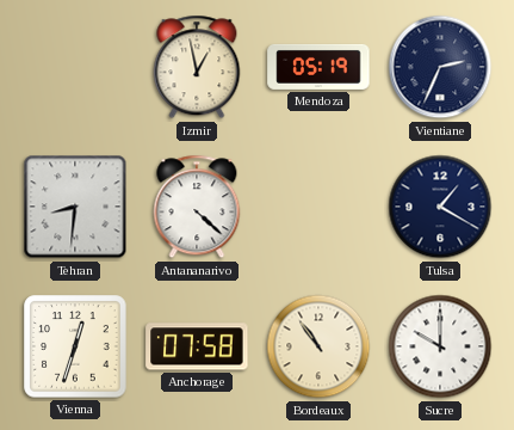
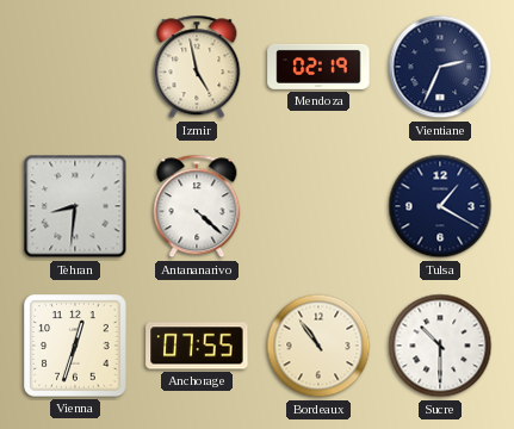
Izmir: 12:58 -> 4:58 (197, 67)
Mendoza: 05:19 -> 02:19 (318, 67)
Anchorage: 07:58 -> 07:55 (197, 346)
Sucre: 10:00 -> 10:30 (440, 346)
